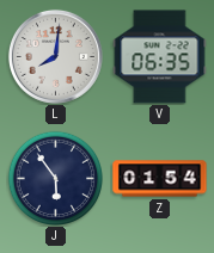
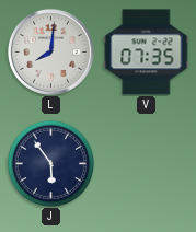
V: 06:35 -> 07:35 (147, 53)
Z: 01:54 -> none (160, 179)
